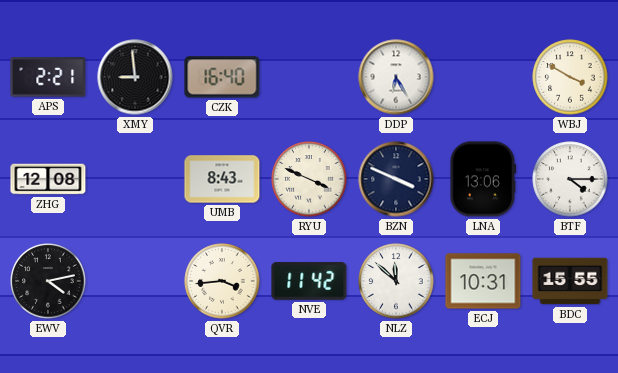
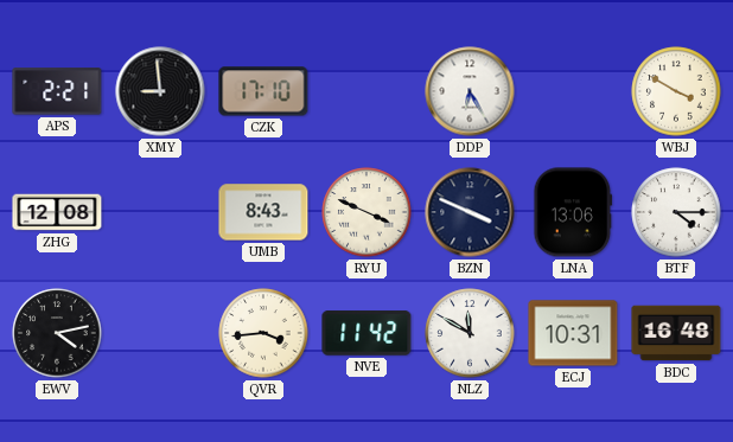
CZK: 16:40 -> 17:10 (263, 91)
NLZ: 11:52 -> 11:50 (470, 333)
BDC: 15:55 -> 16:48 (676, 333)
